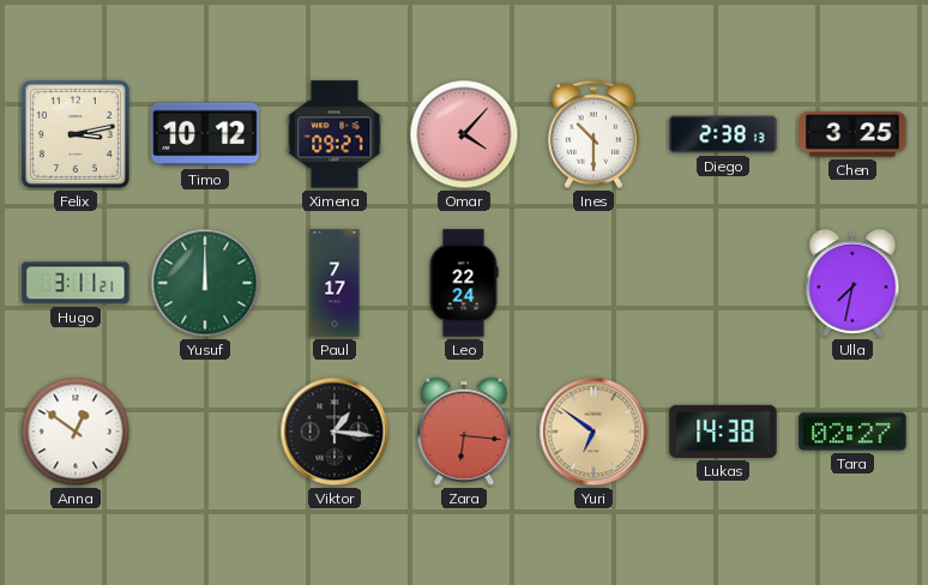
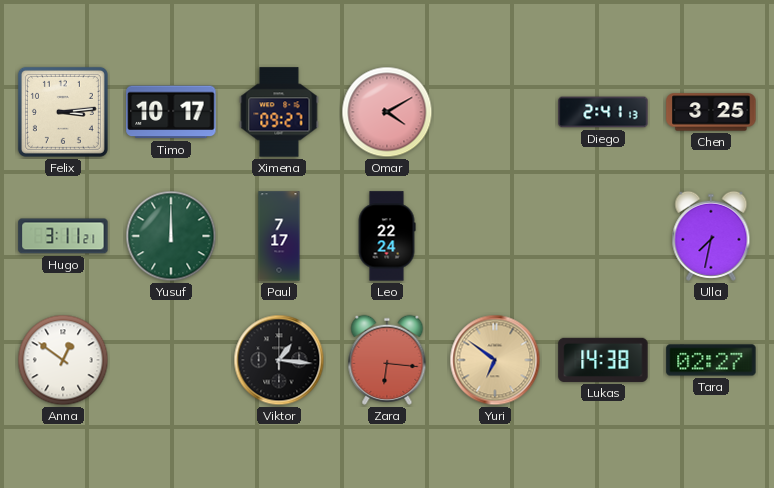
Felix: 3:13 -> 3:14 (63, 112)
Timo: 10:12 -> 10:17 (171, 112)
Omar: 4:07 -> 4:10 (387, 112)
Ines: 10:30 -> none (593, 134)
Diego: 2:38 -> 2:41 (603, 112)
